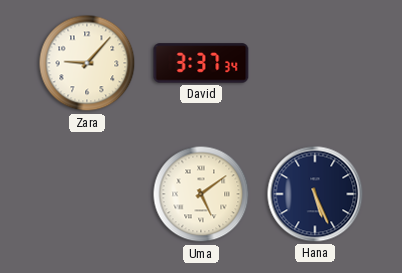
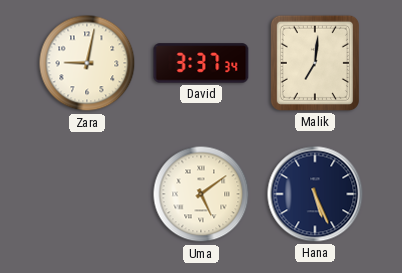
Zara: 9:07 -> 9:02 (87, 63)
Malik: none -> 7:01 (315, 63)
